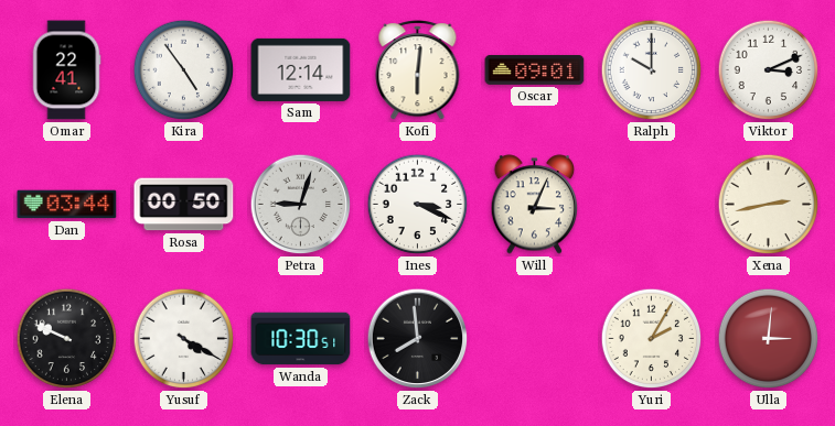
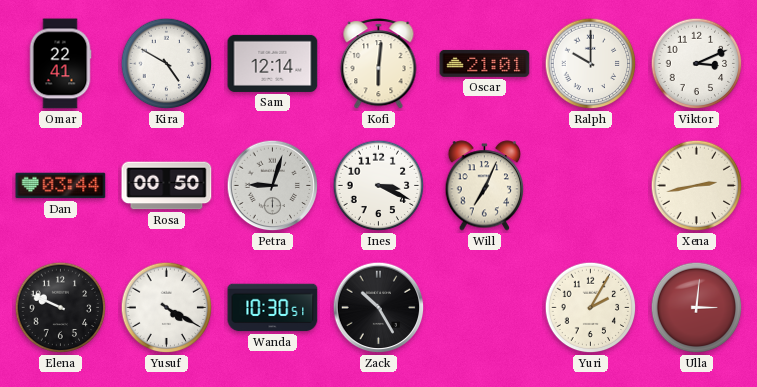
Kira: 4:54 -> 4:50 (167, 64)
Oscar: 09:01 -> 21:01 (485, 63)
Will: 3:04 -> 7:04 (485, 186)
Zack: 7:59 -> 10:25 (379, 308)
